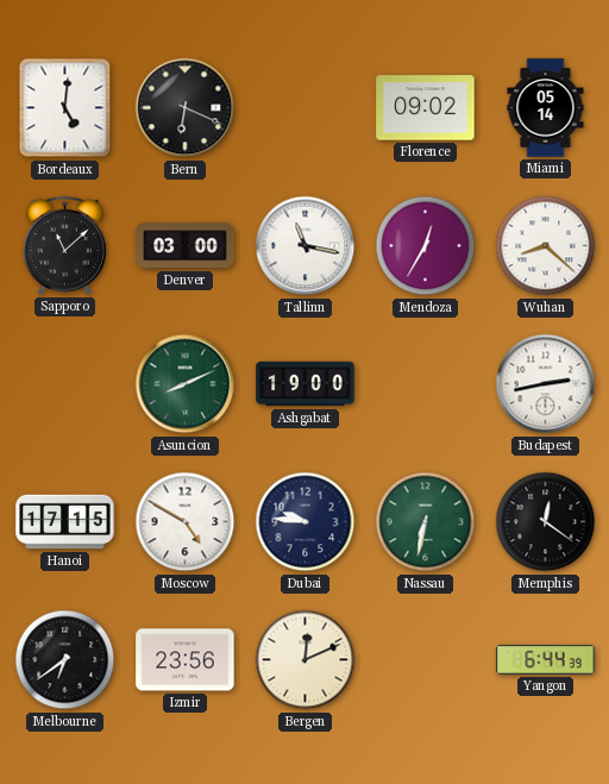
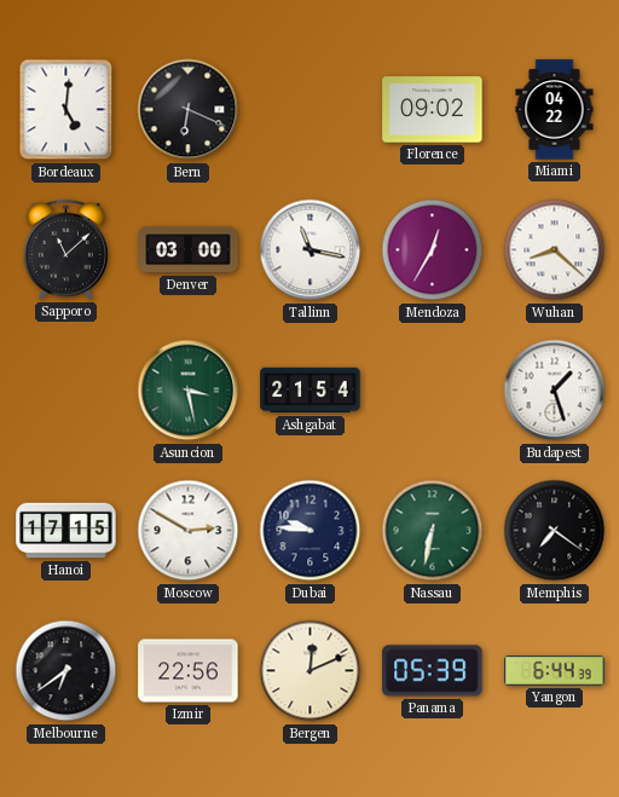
Miami: 05:14 -> 04:22 (555, 110)
Asuncion: 8:11 -> 3:28 (189, 391)
Ashgabat: 19:00 -> 21:54 (311, 391)
Budapest: 2:43 -> 1:27 (555, 391)
Moscow: 4:50 -> 2:50 (189, 531)
Memphis: 12:21 -> 7:21 (555, 531)
Izmir: 23:56 -> 22:56 (189, 671)
Panama: none -> 05:39 (433, 671)
